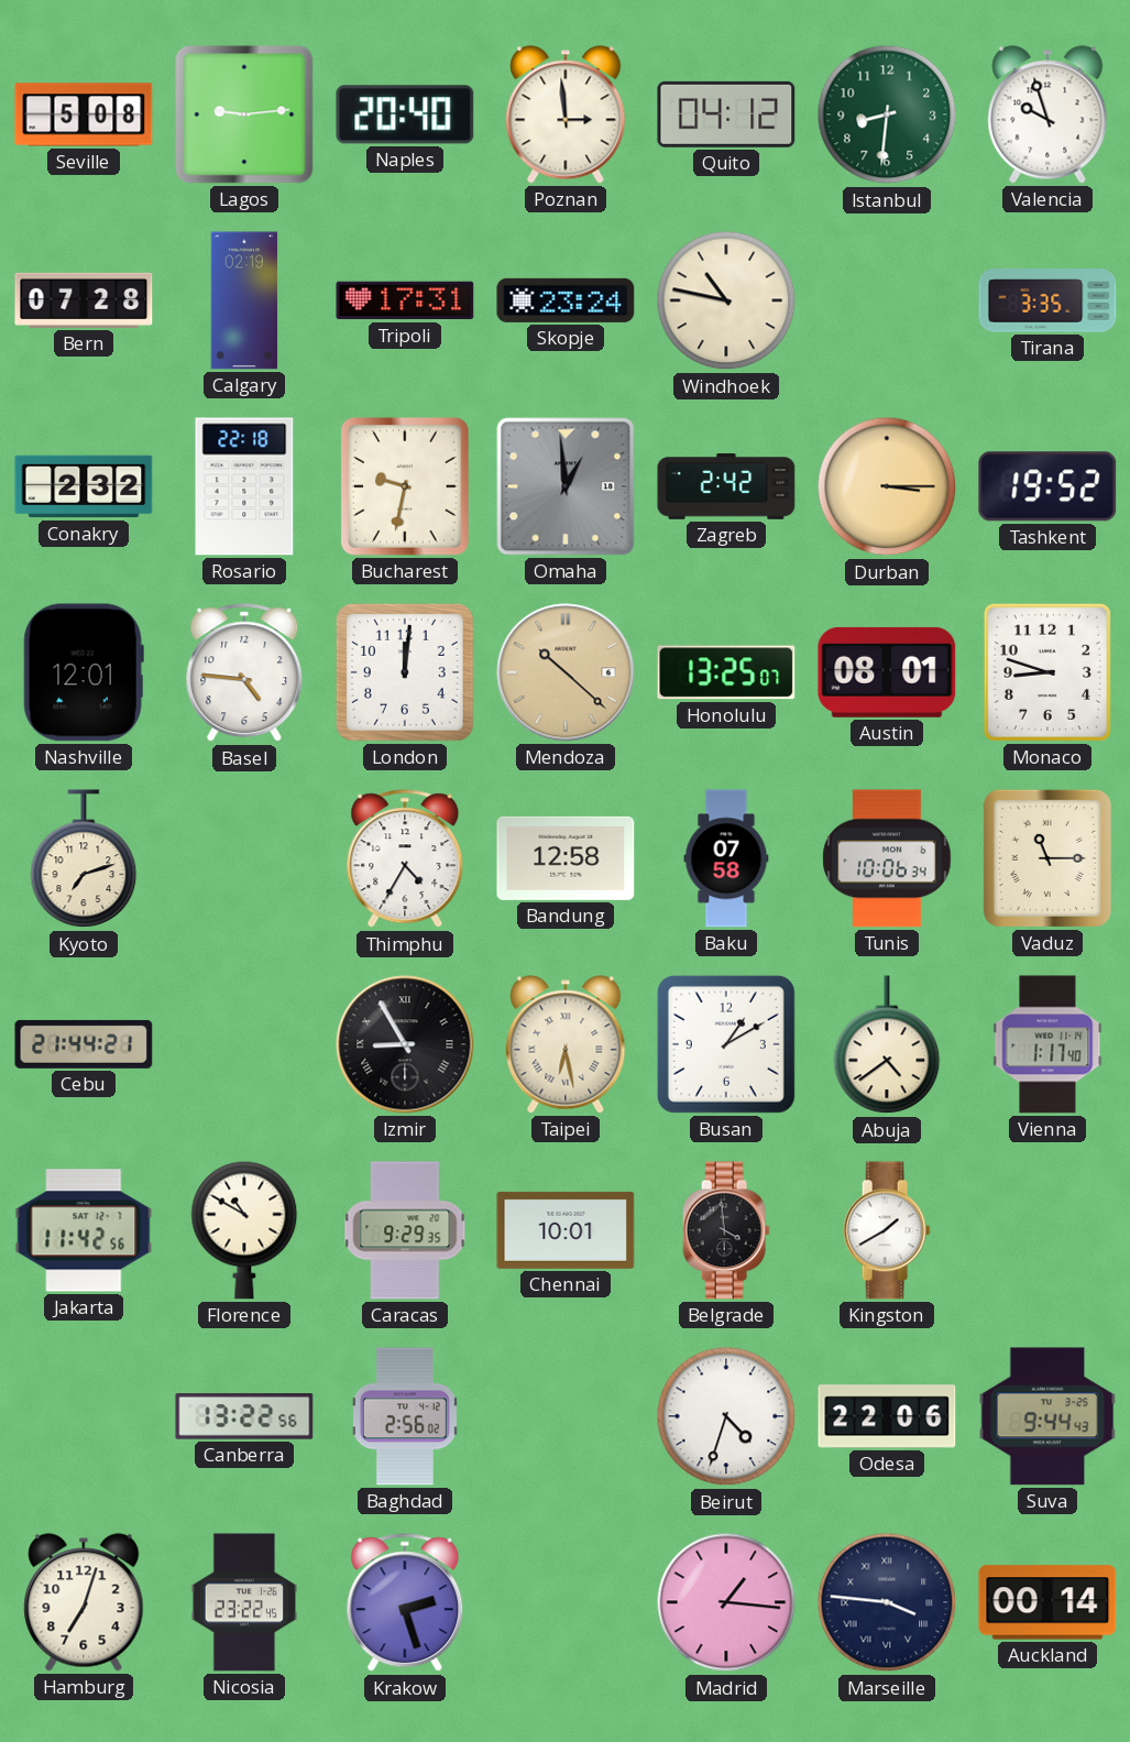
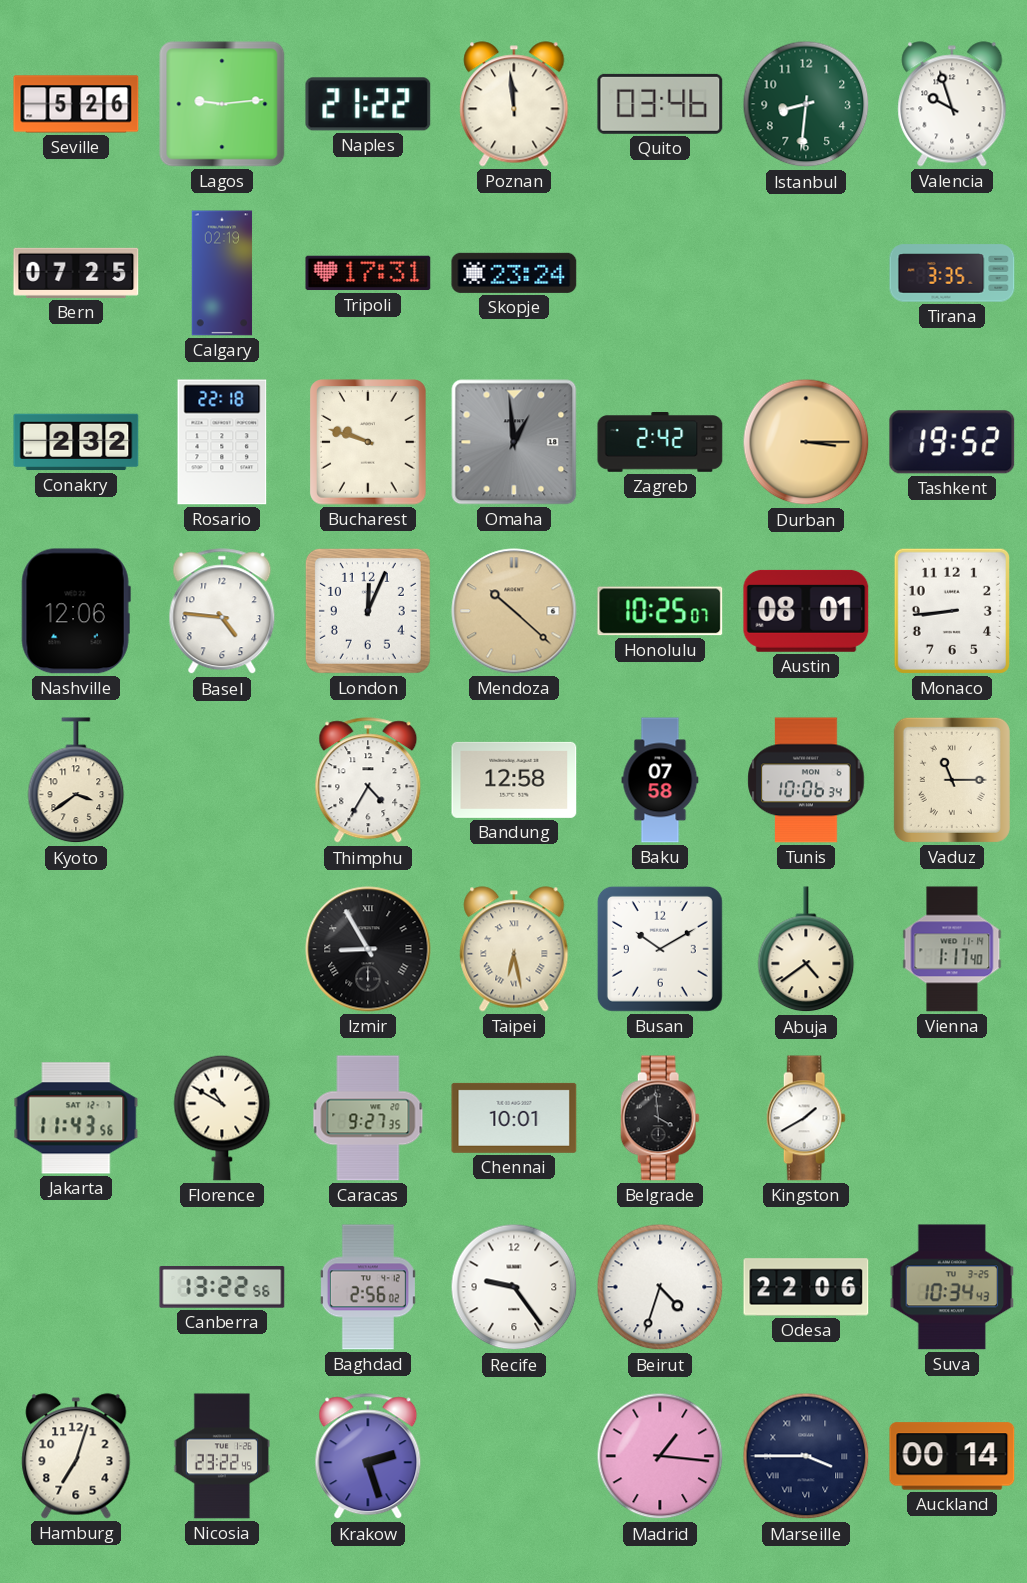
Seville: 5:08 -> 5:26 (76, 104)
Naples: 20:40 -> 21:22 (368, 104)
Poznan: 2:59 -> 11:59 (514, 104)
Quito: 04:12 -> 03:46 (660, 104)
Bern: 07:28 -> 07:25 (76, 273)
Windhoek: 10:47 -> none (726, 300)
Bucharest: 9:32 -> 9:48 (368, 442)
Nashville: 12:01 -> 12:06 (76, 611)
London: 12:01 -> 12:04 (368, 611)
Honolulu: 13:25 -> 10:25 (660, 611)
Monaco: 8:48 -> 8:44 (952, 611)
Kyoto: 7:12 -> 3:39 (76, 781)
Cebu: 21:44 -> none (84, 1044)
Busan: 1:10 -> 10:10 (660, 949)
Jakarta: 11:42 -> 11:43 (76, 1118)
Caracas: 9:29 -> 9:27 (368, 1118)
Recife: none -> 9:24 (514, 1287)
Suva: 9:44 -> 10:34 (952, 1287)
Marseille: 3:46 -> 3:45 (806, 1456)
